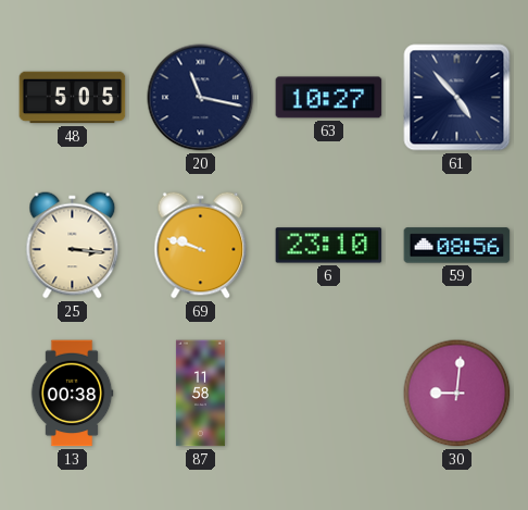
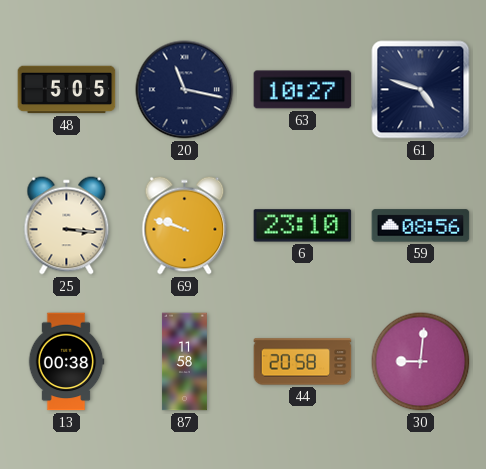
61: 4:53 -> 4:48 (421, 90)
44: none -> 20:58 (303, 362)
